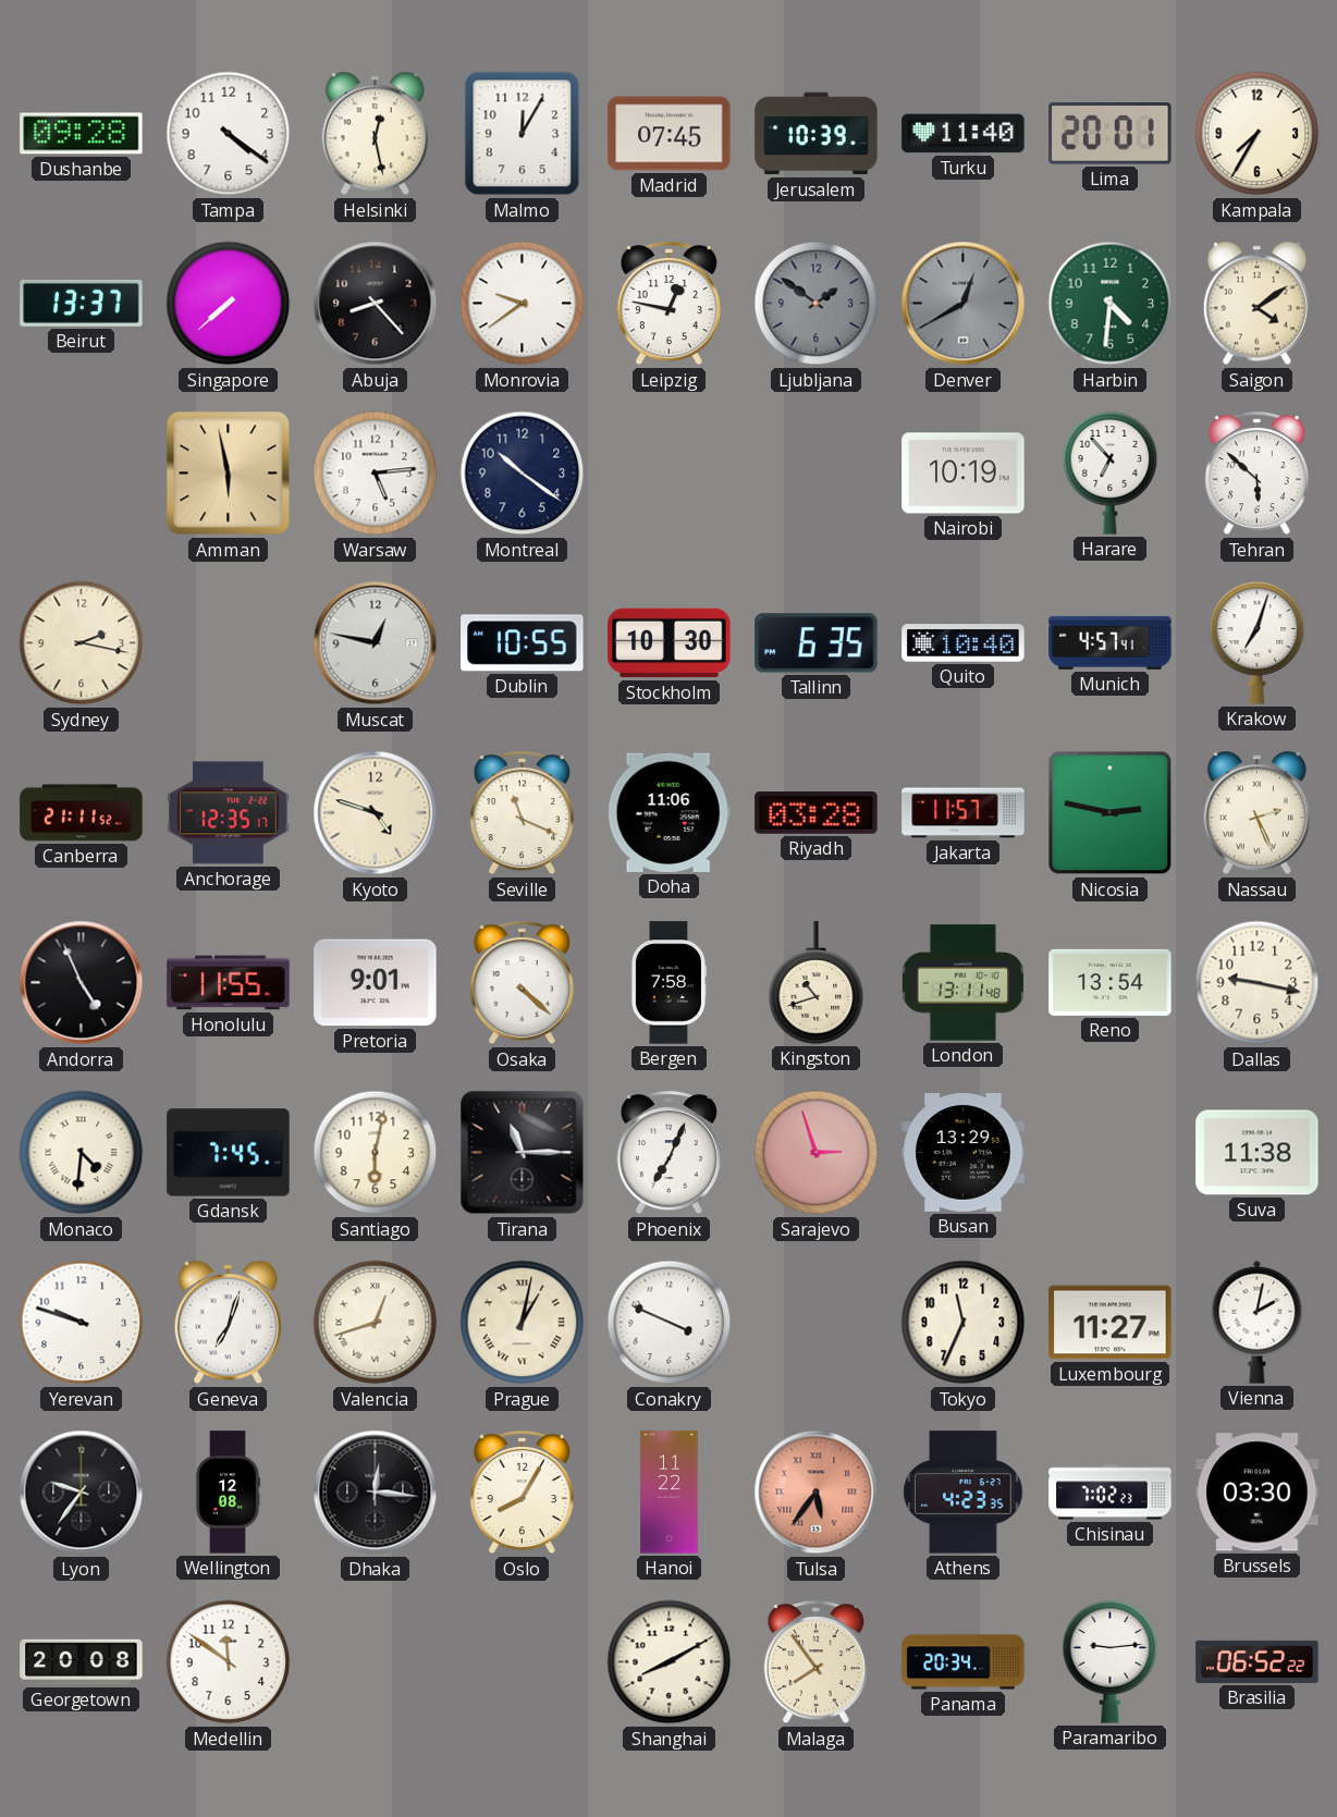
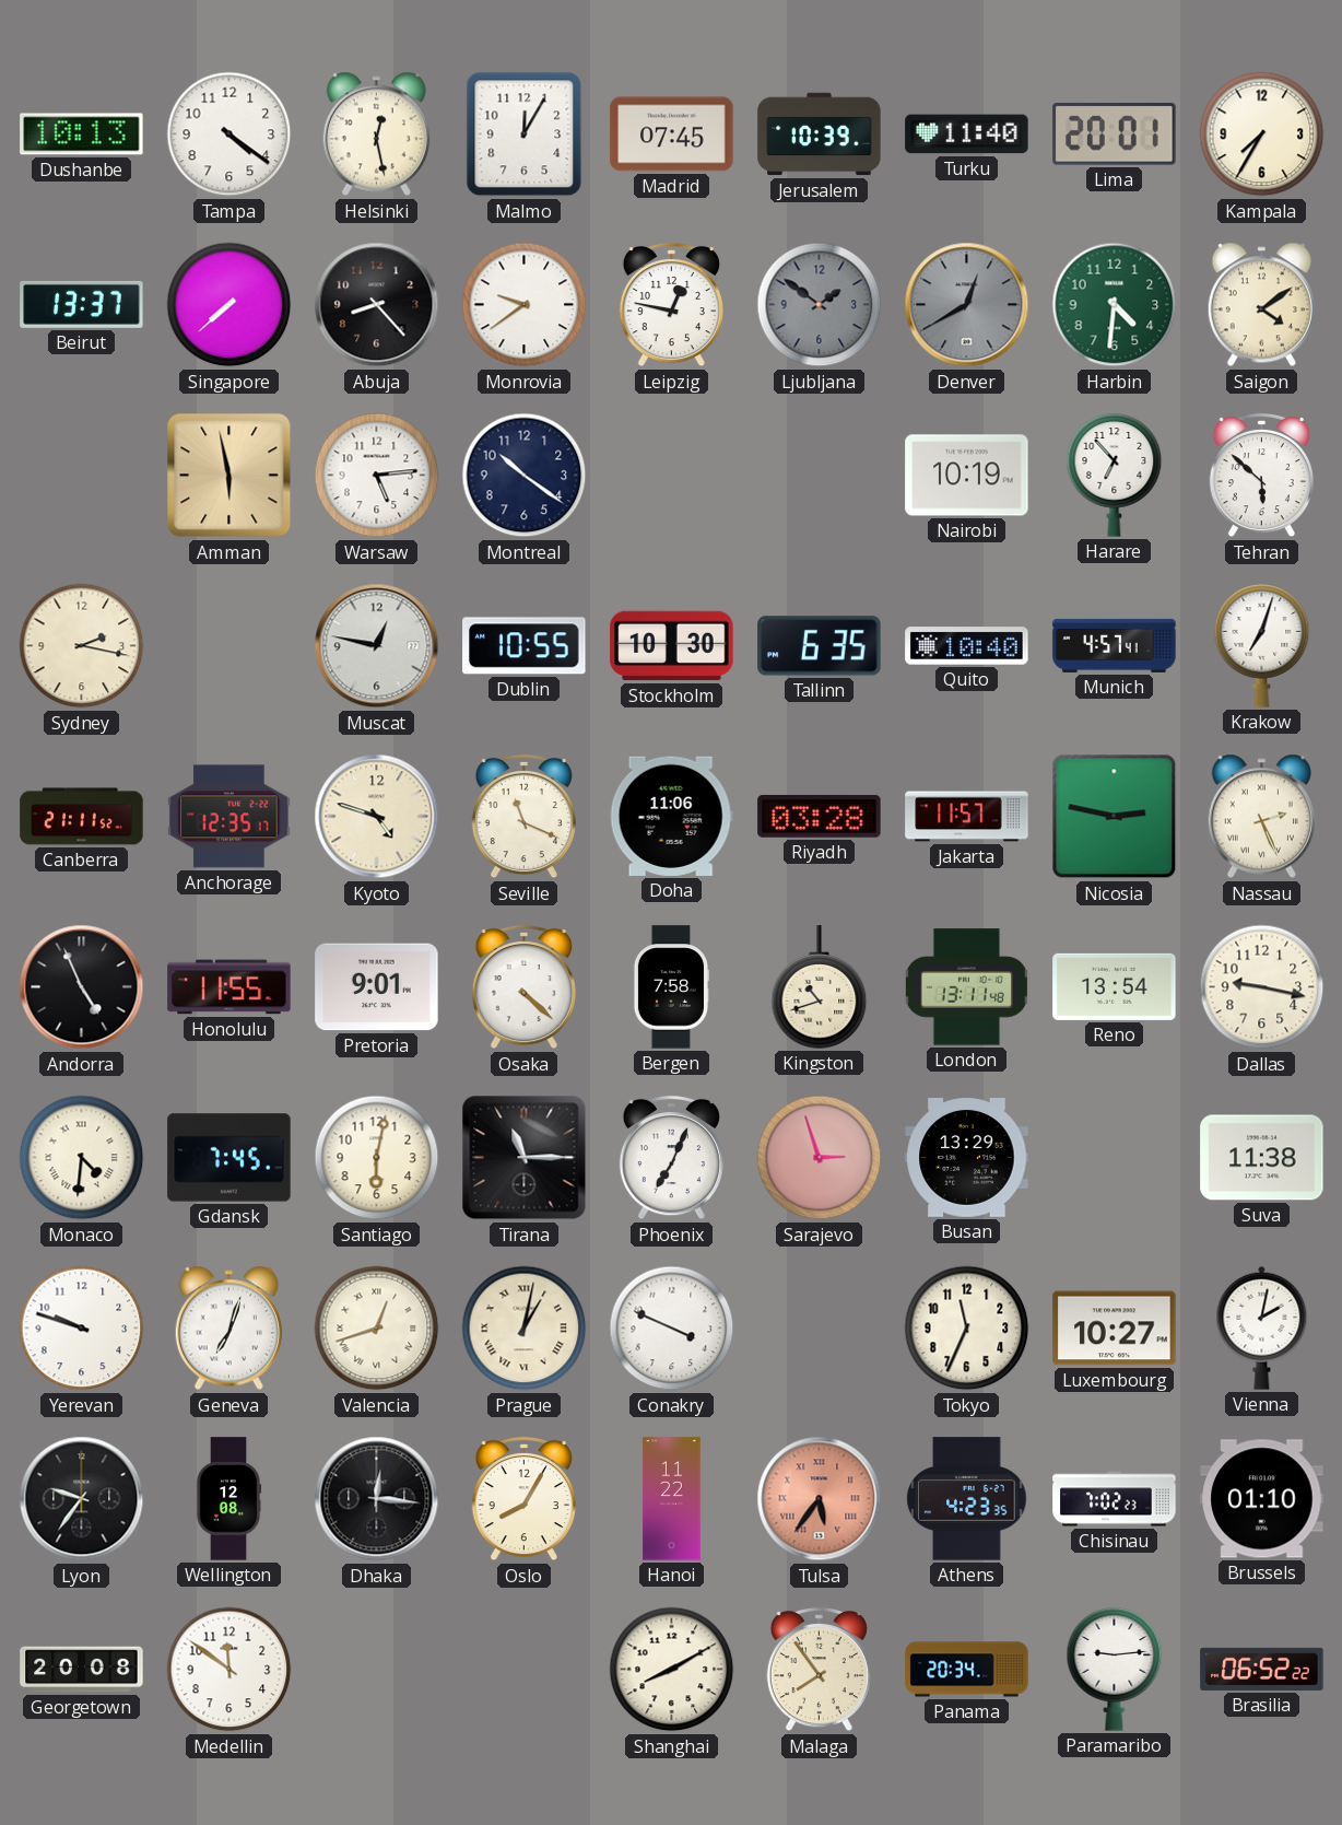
Dushanbe: 09:28 -> 10:13 (82, 134)
Luxembourg: 11:27 -> 10:27 (1115, 1329)
Brussels: 03:30 -> 01:10 (1262, 1499)
